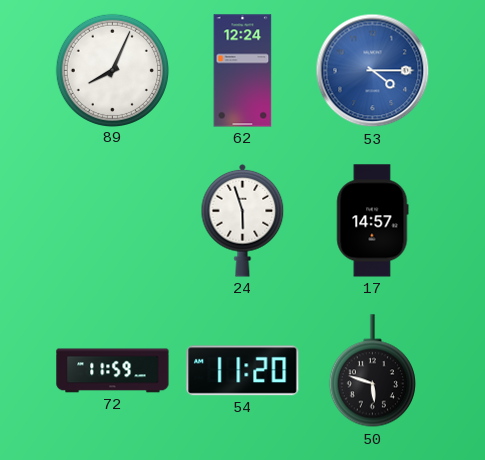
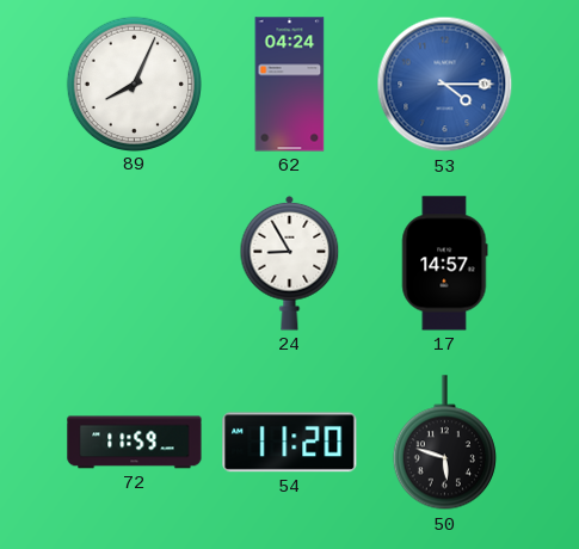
62: 12:24 -> 04:24 (290, 85)
24: 5:57 -> 8:55 (290, 263)
